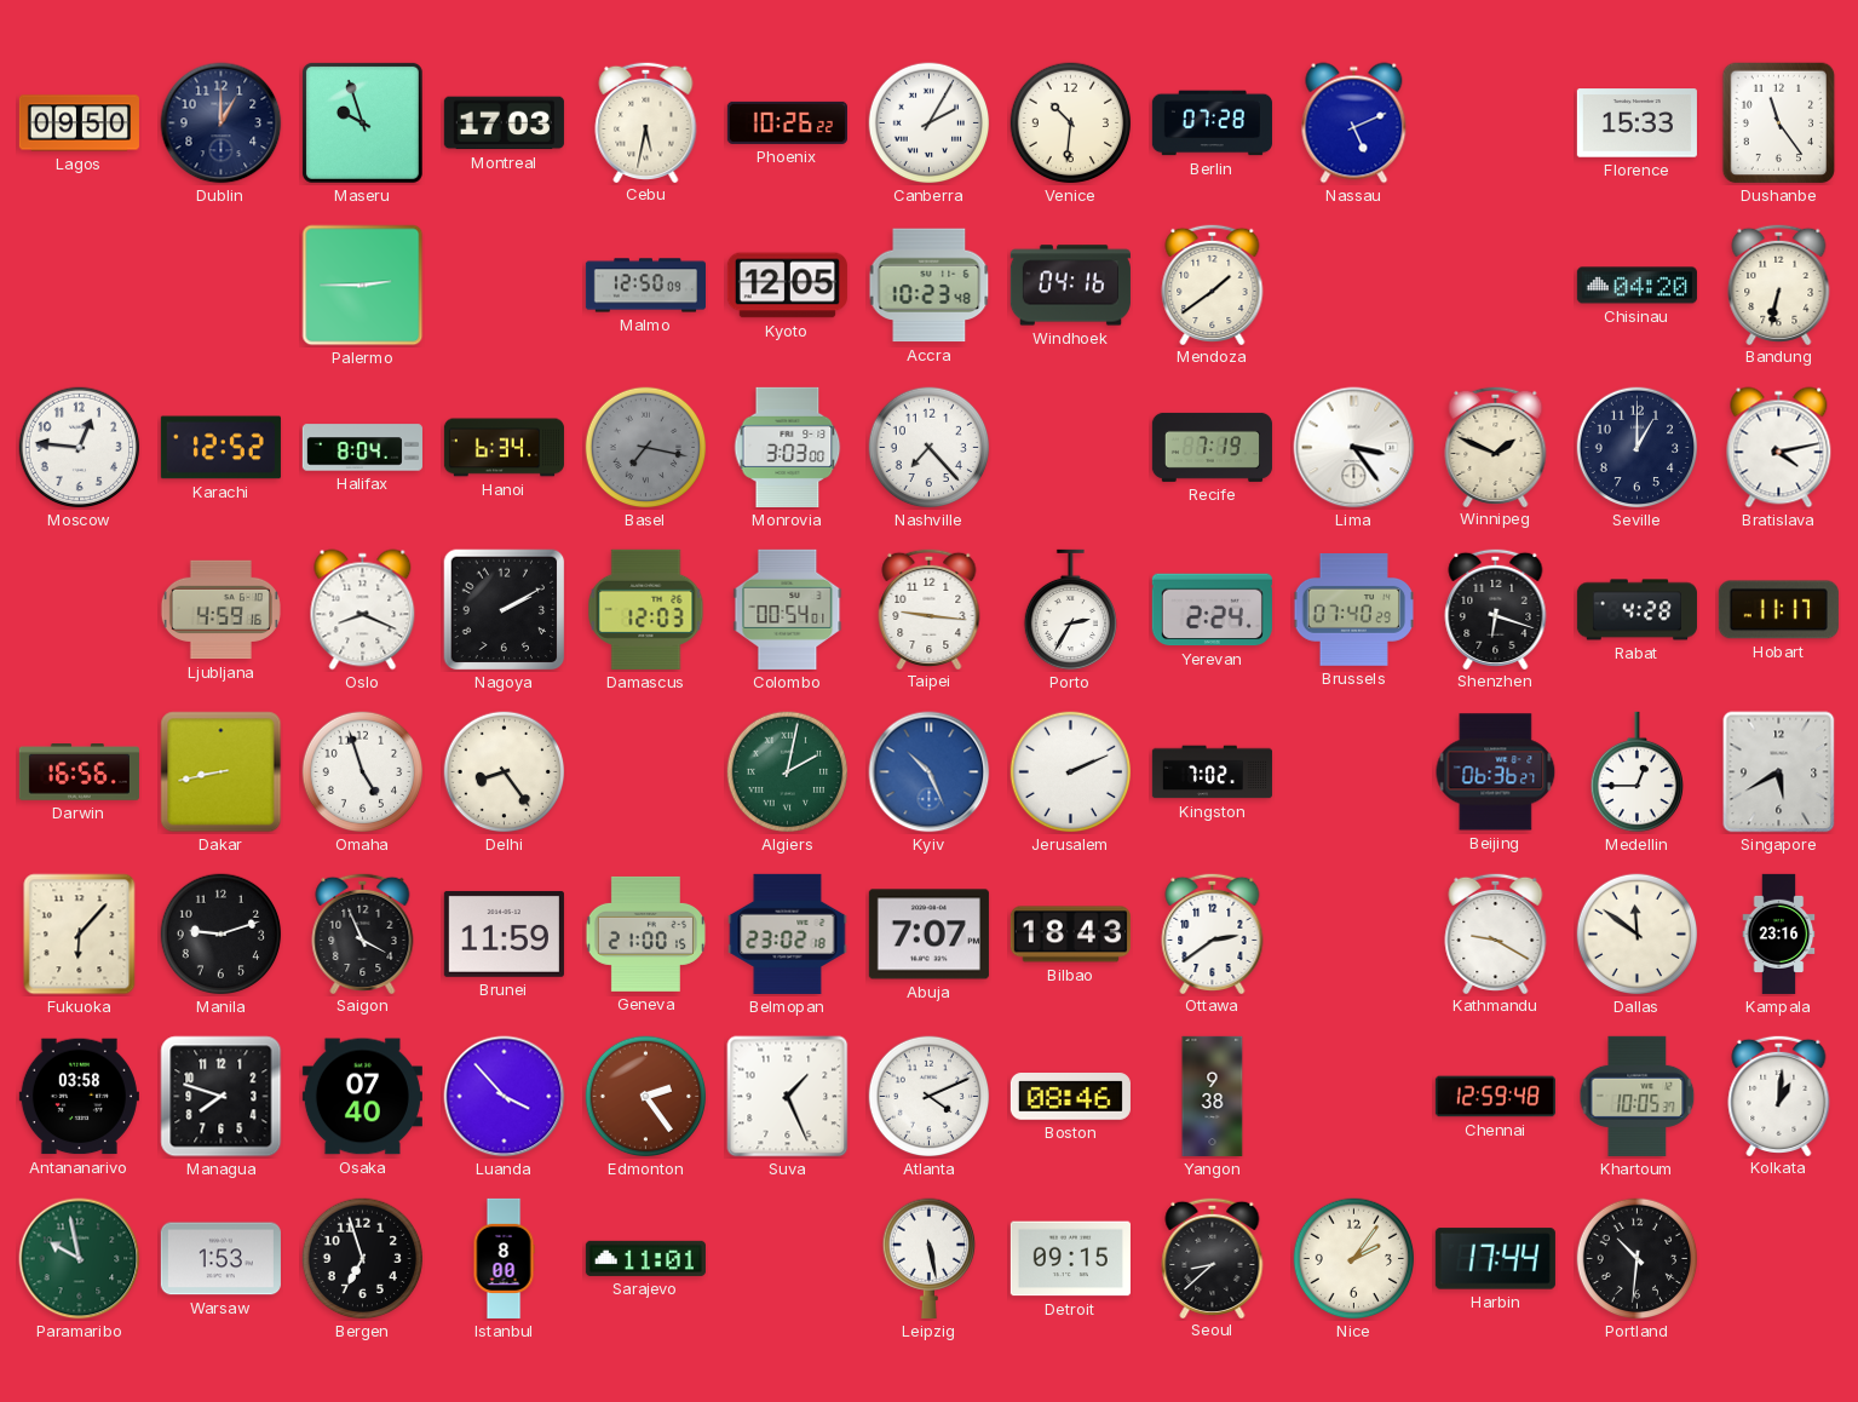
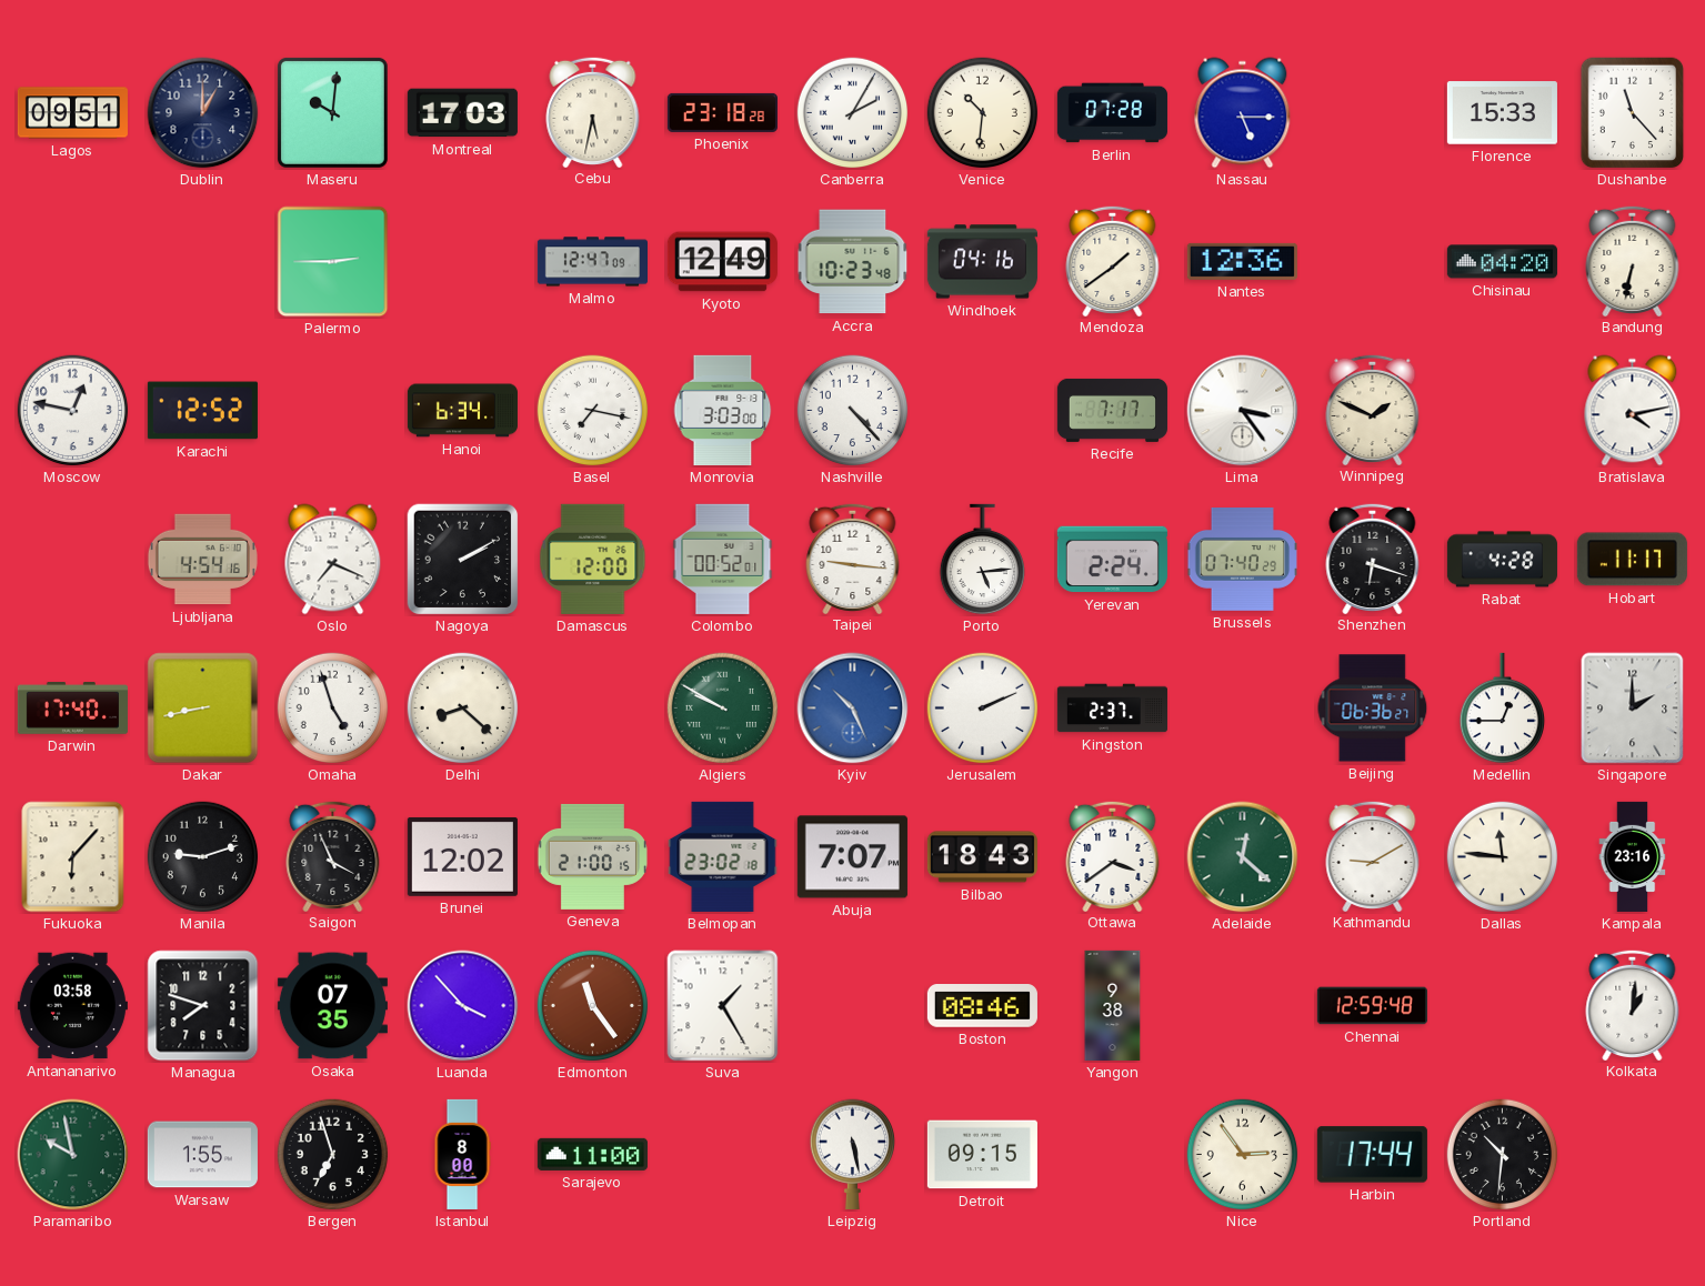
Lagos: 09:50 -> 09:51 (72, 113)
Maseru: 9:57 -> 10:01 (332, 112)
Phoenix: 10:26 -> 23:18 (722, 112)
Nassau: 5:11 -> 5:15 (1243, 113)
Dushanbe: 11:24 -> 11:23 (1633, 113)
Malmo: 12:50 -> 12:47 (592, 262)
Kyoto: 12:05 -> 12:49 (722, 262)
Nantes: none -> 12:36 (1242, 261)
Moscow: 12:46 -> 12:47 (73, 411)
Halifax: 8:04 -> none (362, 448)
Basel dial: grey -> white (593, 411)
Nashville: 7:23 -> 4:23 (853, 411)
Recife: 7:19 -> 7:17 (1112, 410)
Seville: 1:00 -> none (1638, 448)
Ljubljana: 4:59 -> 4:54 (202, 560)
Oslo: 8:19 -> 7:19 (333, 560)
Damascus: 12:03 -> 12:00 (593, 559)
Colombo: 00:54 -> 00:52 (723, 559)
Porto: 2:35 -> 5:14 (982, 560)
Darwin: 16:56 -> 17:40 (72, 709)
Delhi: 8:24 -> 8:22 (463, 709)
Algiers: 2:02 -> 9:50 (723, 709)
Kingston: 7:02 -> 2:37 (1112, 709)
Singapore: 5:40 -> 2:00 (1633, 709)
Brunei: 11:59 -> 12:02 (462, 856)
Ottawa: 2:39 -> 3:39 (1113, 855)
Adelaide: none -> 12:22 (1243, 857)
Kathmandu: 9:20 -> 9:10 (1373, 855)
Dallas: 11:51 -> 11:46 (1503, 857)
Osaka: 07:40 -> 07:35 (332, 1006)
Edmonton: 2:24 -> 11:24 (593, 1006)
Suva: 1:26 -> 1:25 (723, 1006)
Atlanta: 4:11 -> none (930, 1097)
Khartoum: 10:05 -> none (1638, 1096)
Warsaw: 1:53 -> 1:55 (202, 1155)
Sarajevo: 11:01 -> 11:00 (592, 1154)
Seoul: 8:38 -> none (1213, 1257)
Nice: 2:06 -> 2:54 (1243, 1155)
